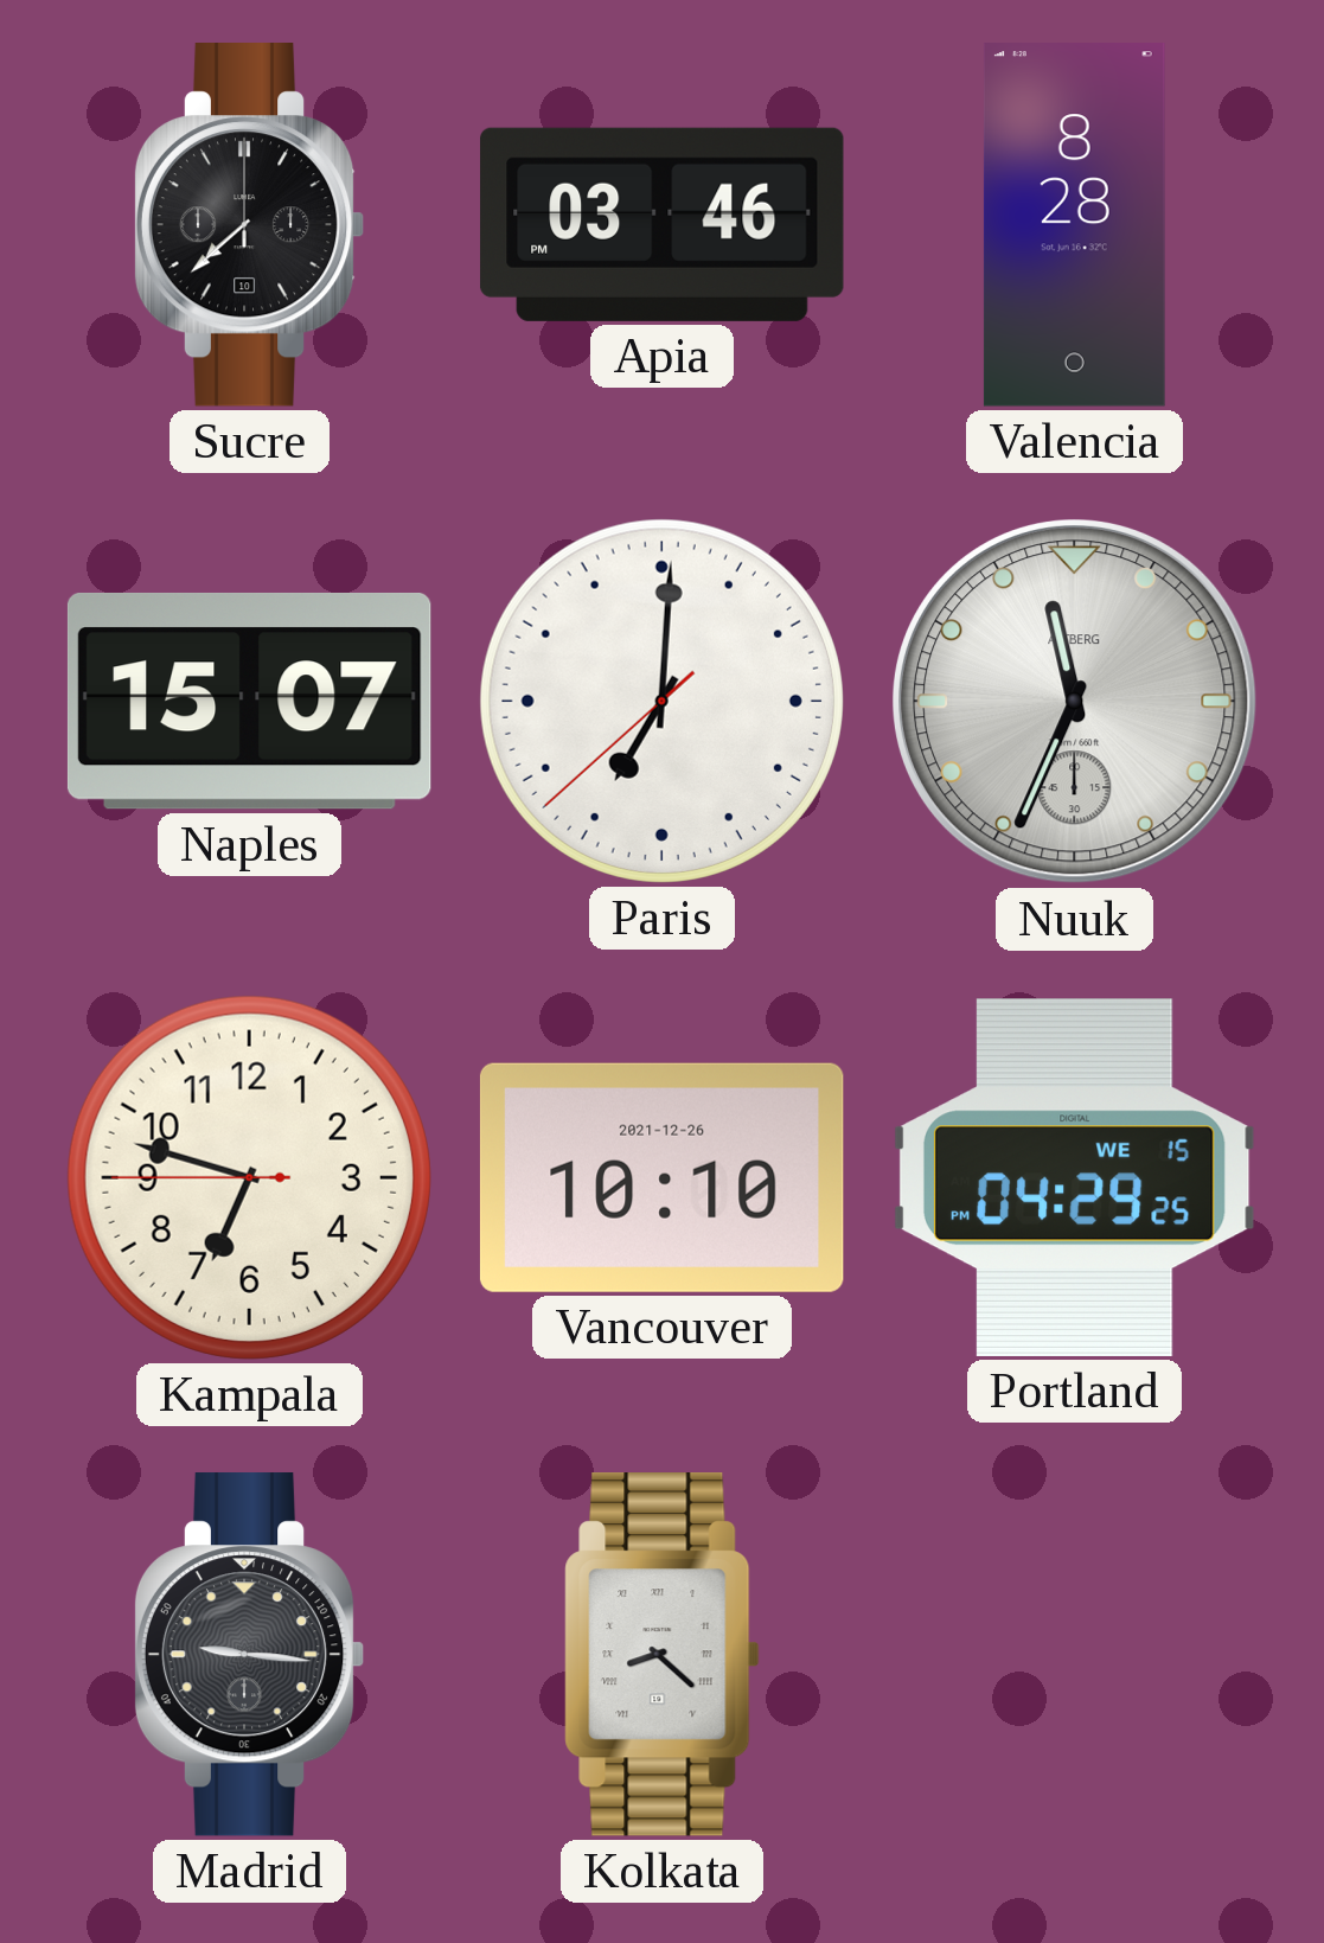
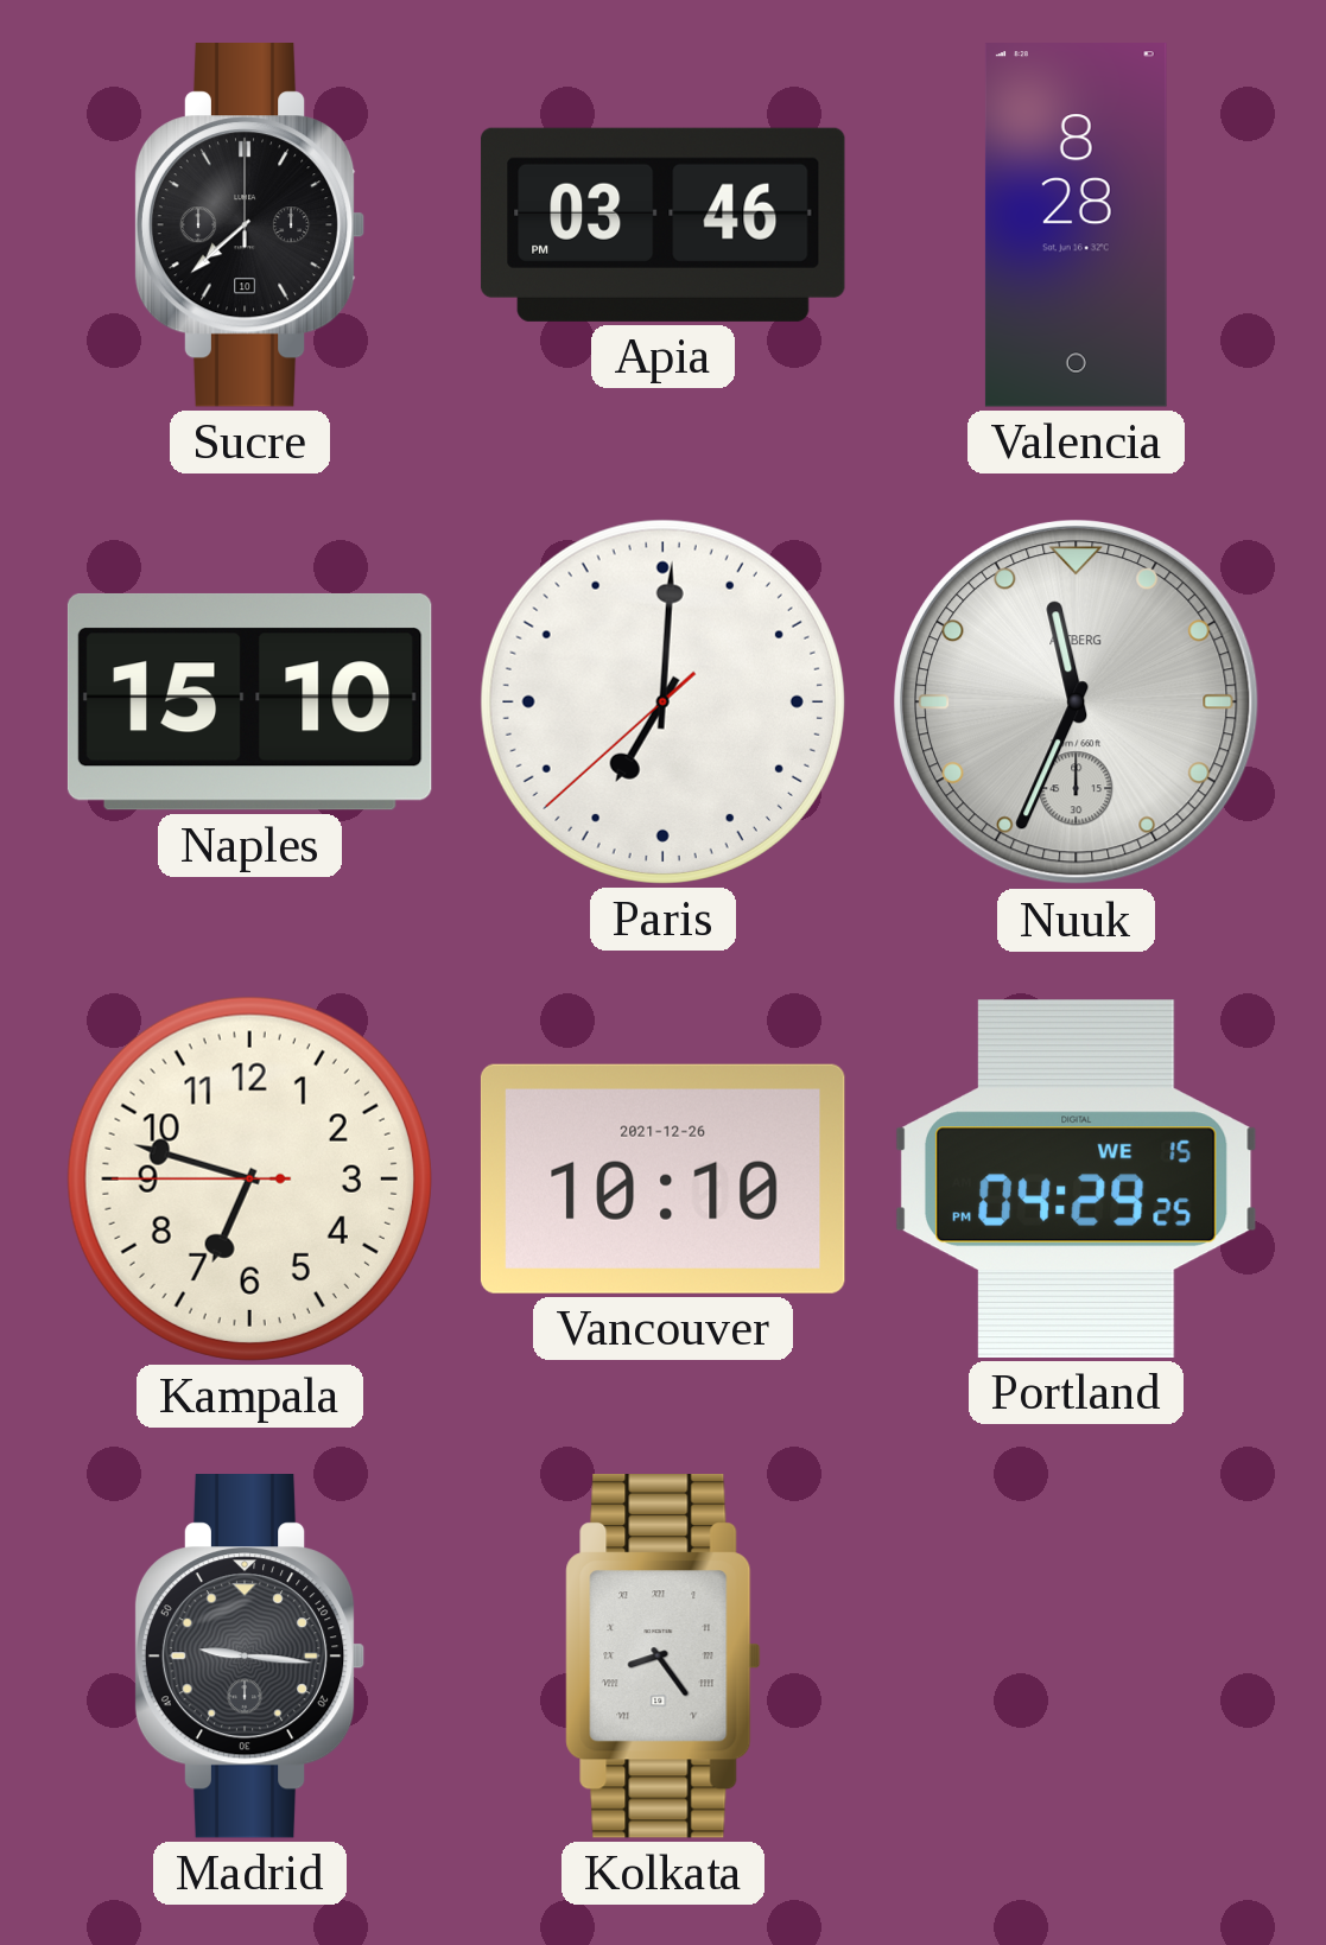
Naples: 15:07 -> 15:10 (249, 701)
Kolkata: 8:22 -> 8:24 (664, 1657)
